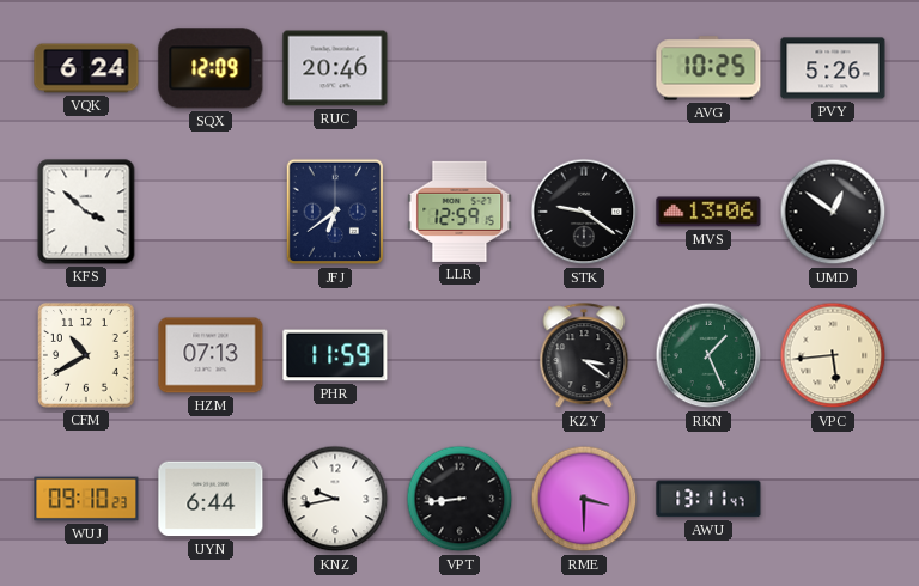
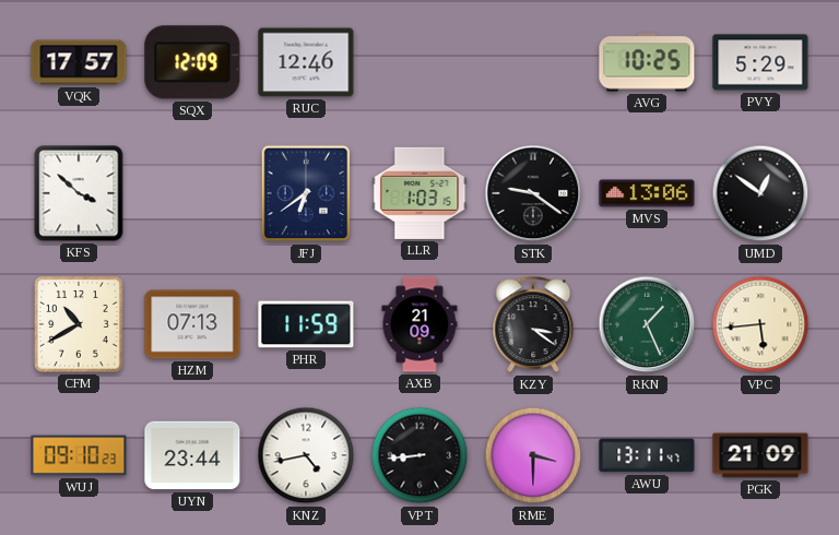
VQK: 6:24 -> 17:57 (79, 62)
RUC: 20:46 -> 12:46 (306, 62)
PVY: 5:26 -> 5:29 (760, 62)
LLR: 12:59 -> 1:03 (419, 193)
AXB: none -> 21:09 (419, 324)
UYN: 6:44 -> 23:44 (192, 455)
KNZ: 9:43 -> 4:43 (306, 455)
PGK: none -> 21:09 (760, 455)
